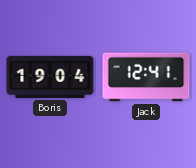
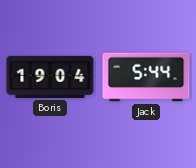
Jack: 12:41 -> 5:44 (146, 77)
